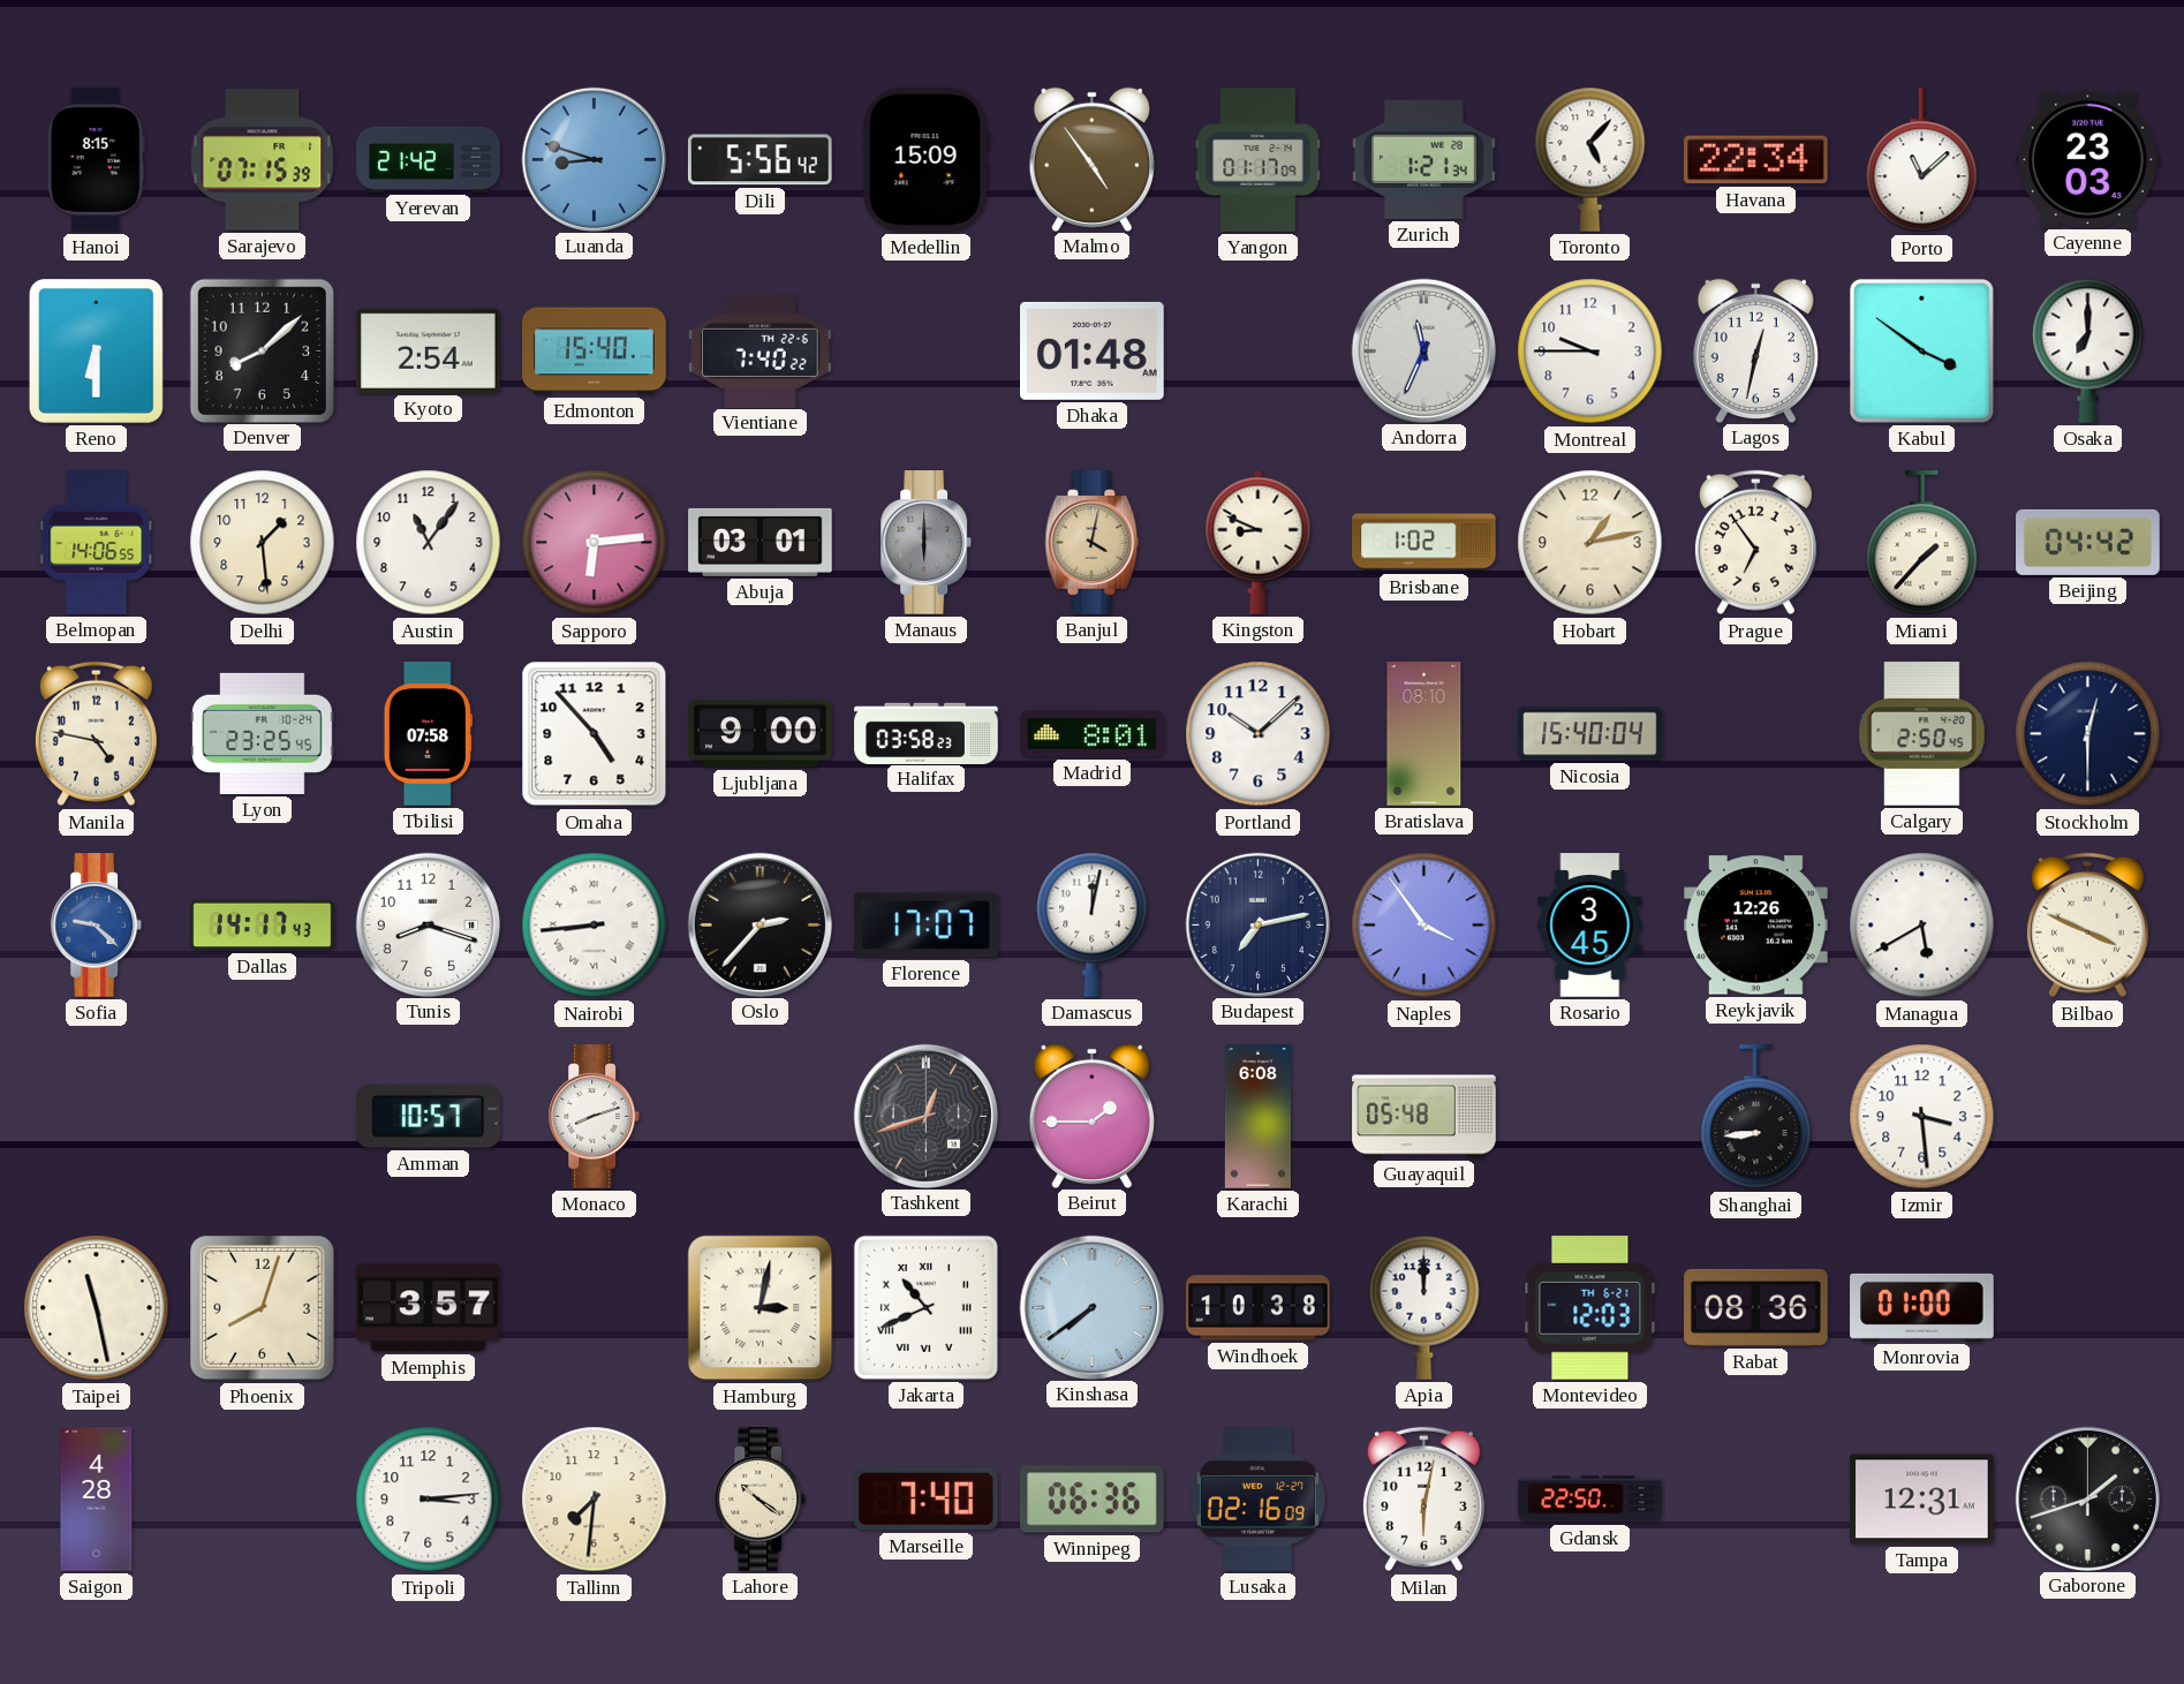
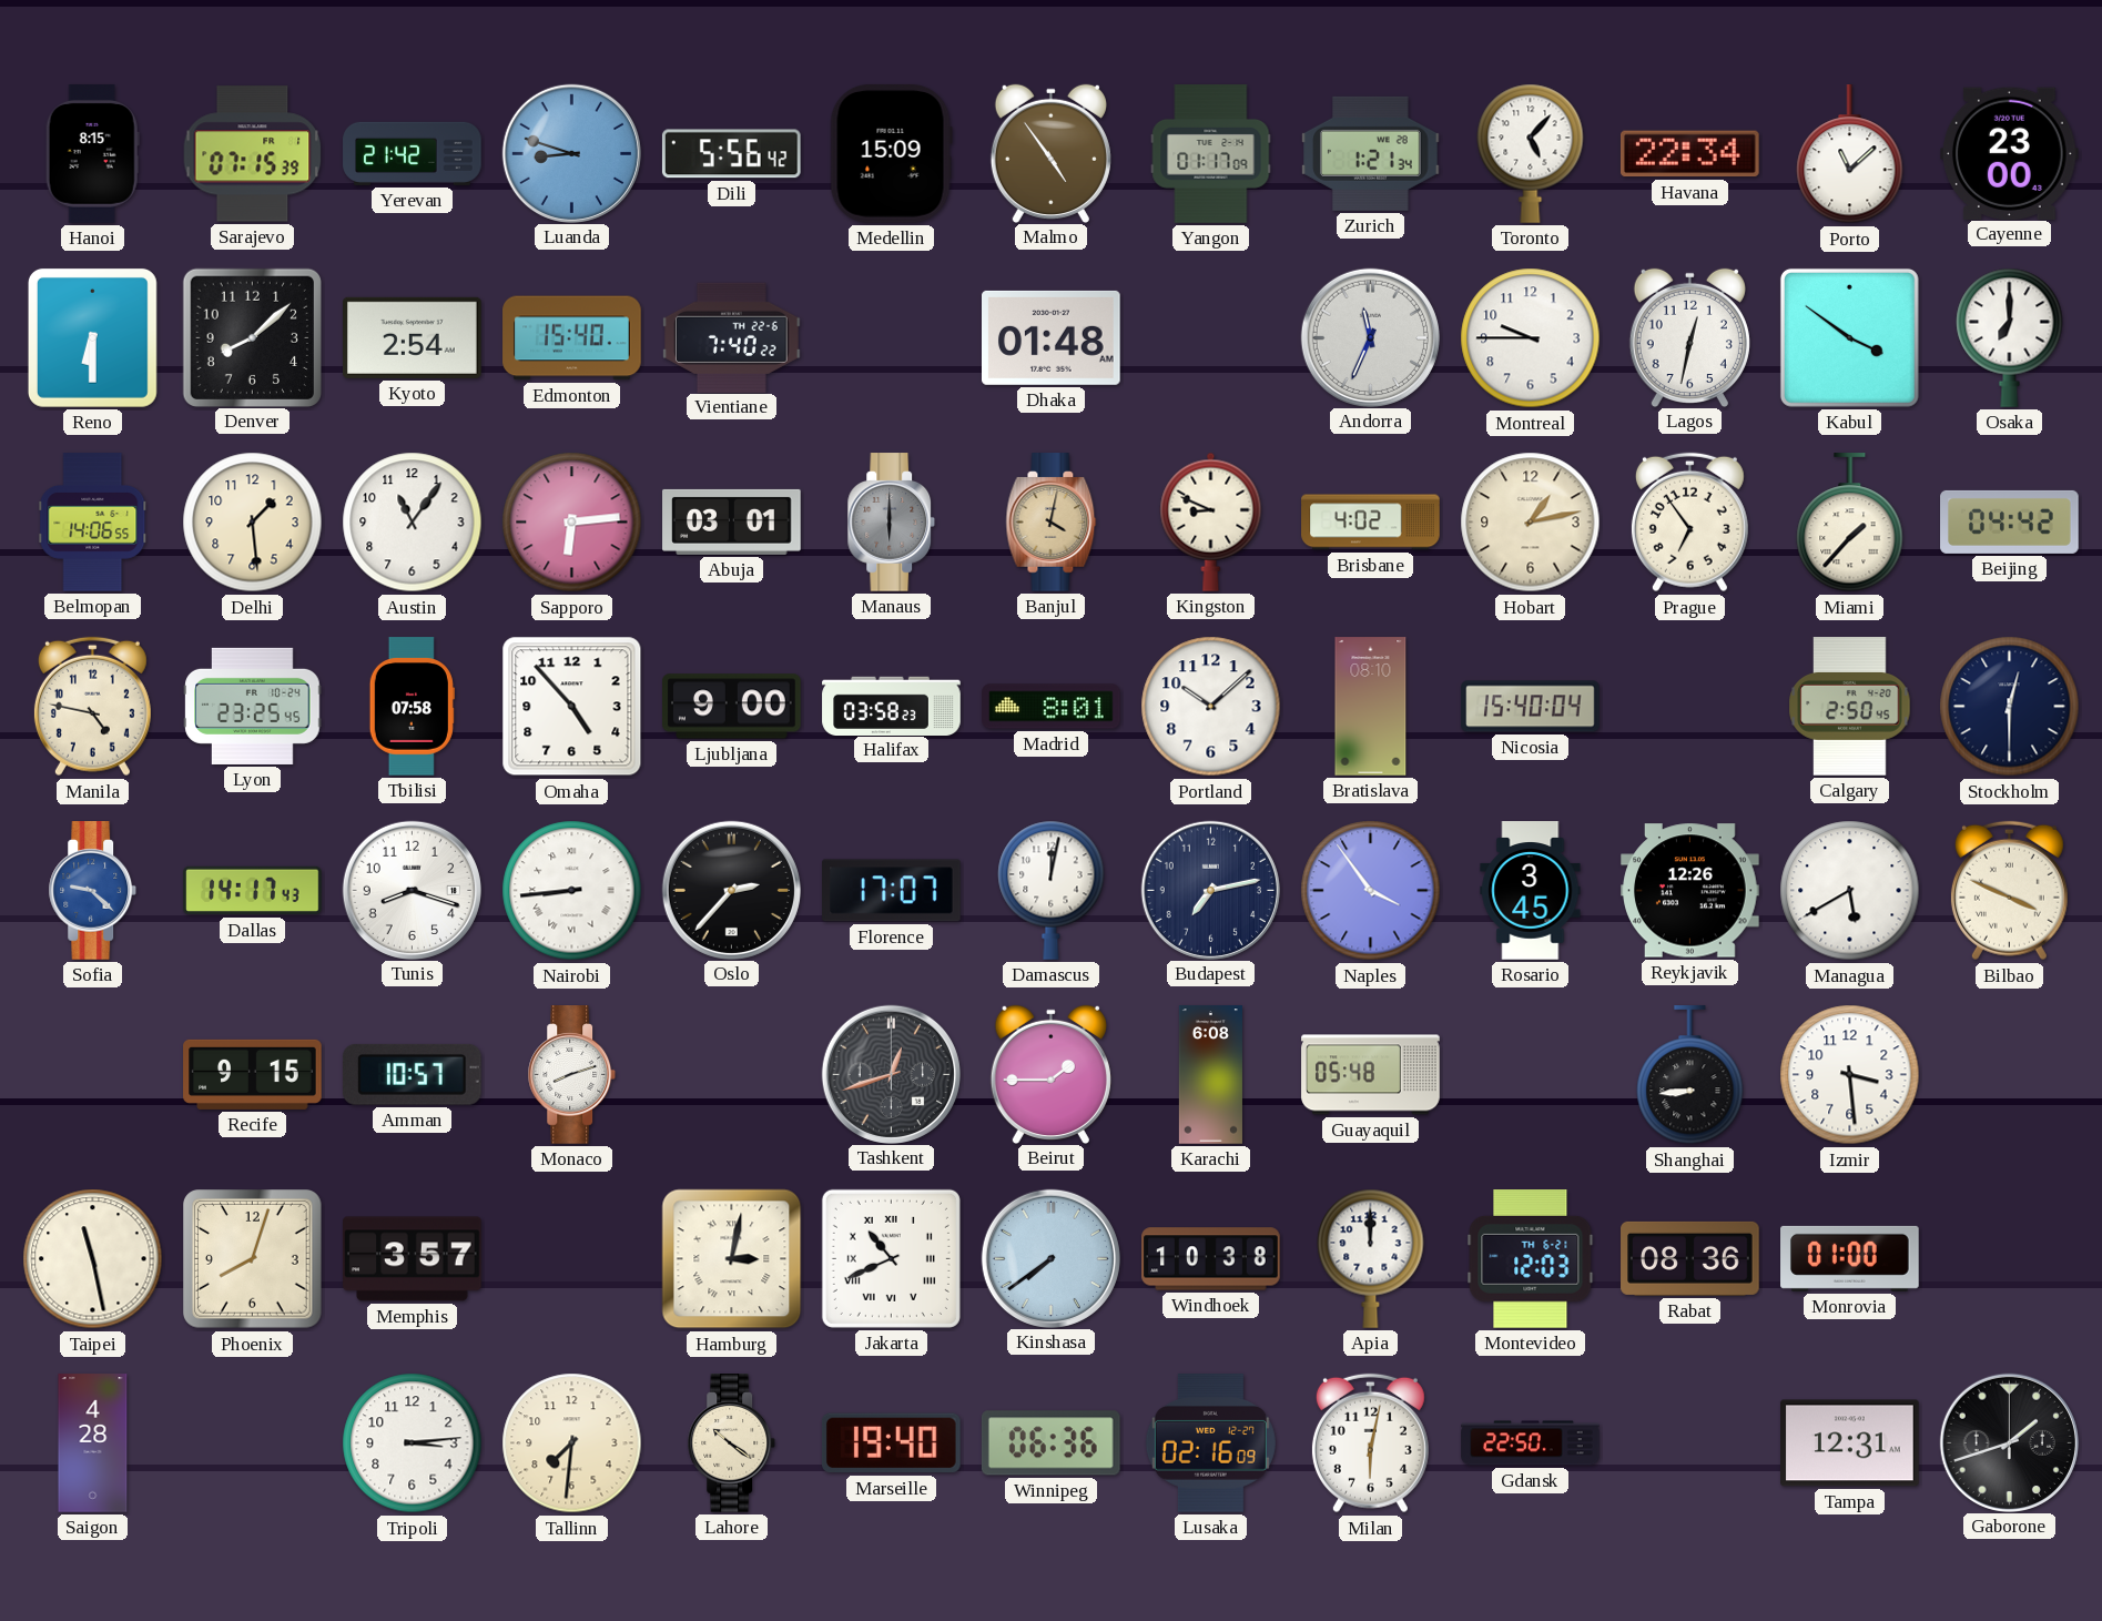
Cayenne: 23:03 -> 23:00 (2010, 153)
Brisbane: 1:02 -> 4:02 (1371, 523)
Recife: none -> 9:15 (253, 1074)
Marseille: 7:40 -> 19:40 (892, 1443)
